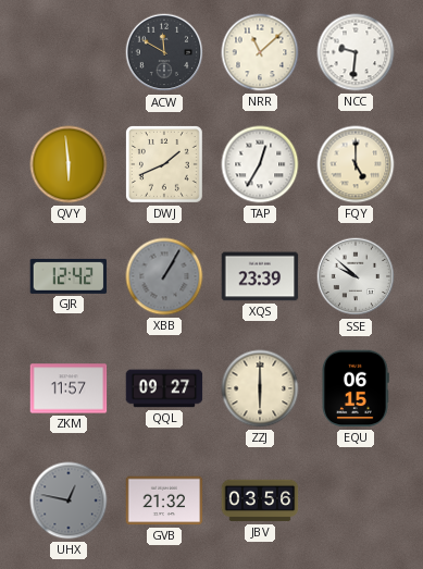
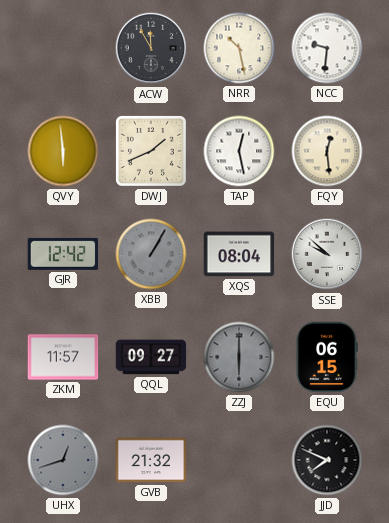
ACW: 11:50 -> 11:55 (151, 48)
NRR: 11:08 -> 10:28 (239, 48)
TAP: 12:35 -> 12:28 (239, 151)
FQY: 5:00 -> 12:29 (327, 151)
XQS: 23:39 -> 08:04 (239, 254)
ZZJ dial: cream -> grey (239, 357)
UHX: 12:47 -> 12:42 (63, 460)
JBV: 03:56 -> none (260, 500)
JJD: none -> 7:49 (327, 460)
